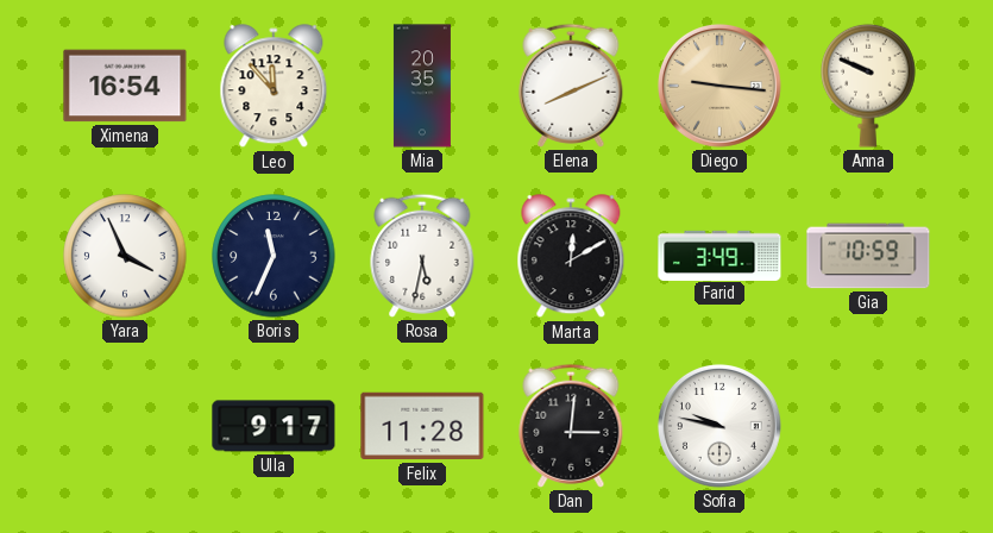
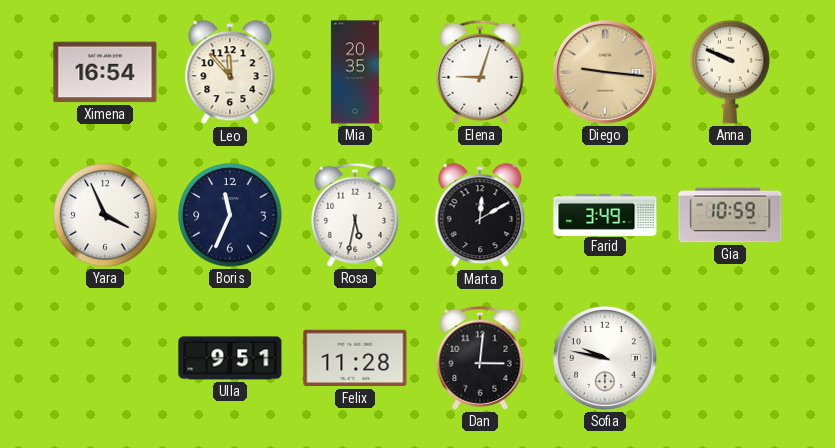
Elena: 8:11 -> 9:03 (480, 72)
Ulla: 9:17 -> 9:51 (230, 358)
